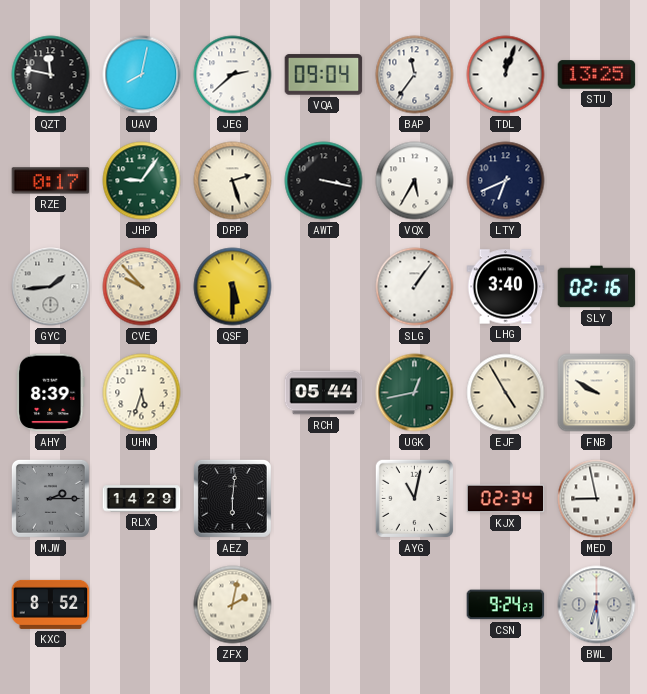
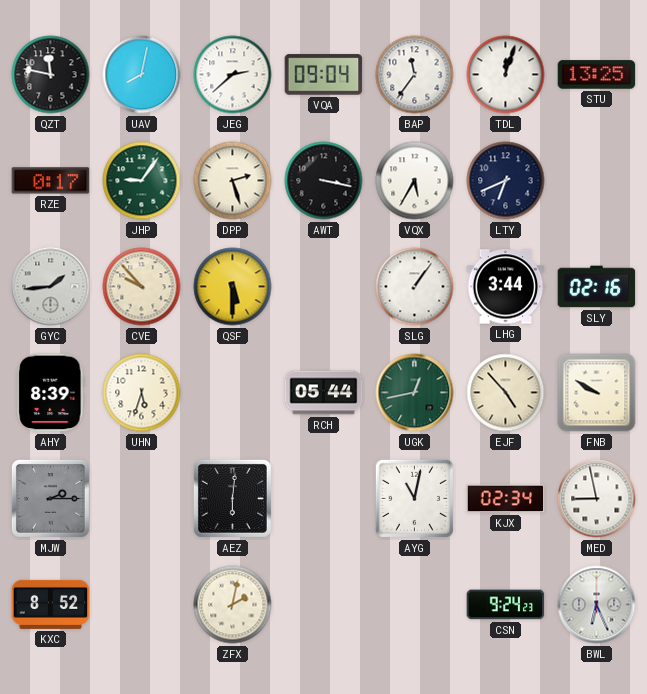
LHG: 3:40 -> 3:44 (506, 287)
EJF: 4:55 -> 4:53 (506, 393)
RLX: 14:29 -> none (142, 499)
BWL: 6:29 -> 6:26 (597, 605)
